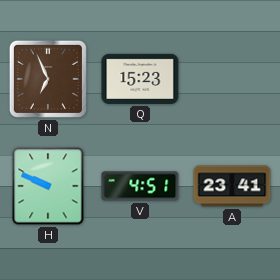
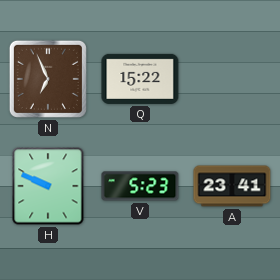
Q: 15:23 -> 15:22 (140, 79)
V: 4:51 -> 5:23 (140, 186)
